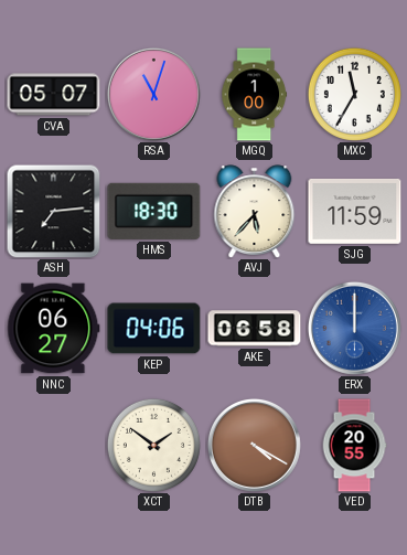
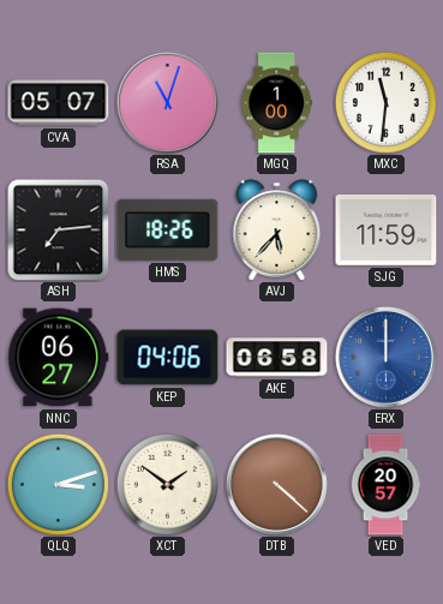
MXC: 11:35 -> 11:31 (385, 102)
HMS: 18:30 -> 18:26 (168, 229)
QLQ: none -> 3:12 (58, 484)
DTB: 4:20 -> 4:22 (276, 484)
VED: 20:55 -> 20:57 (385, 485)
